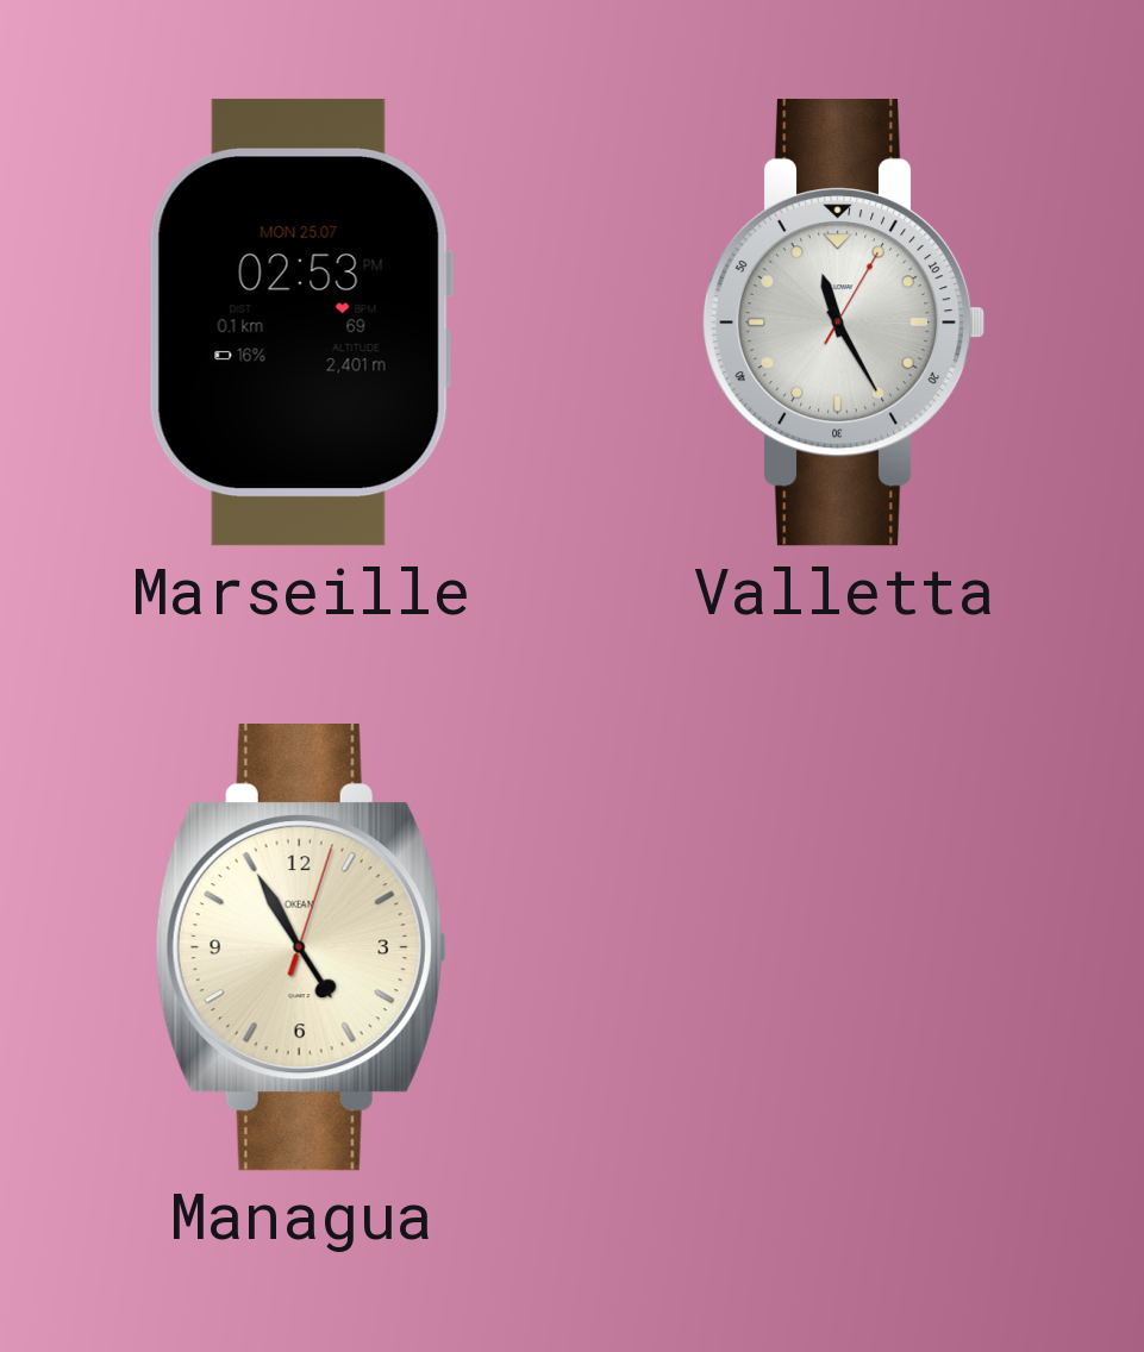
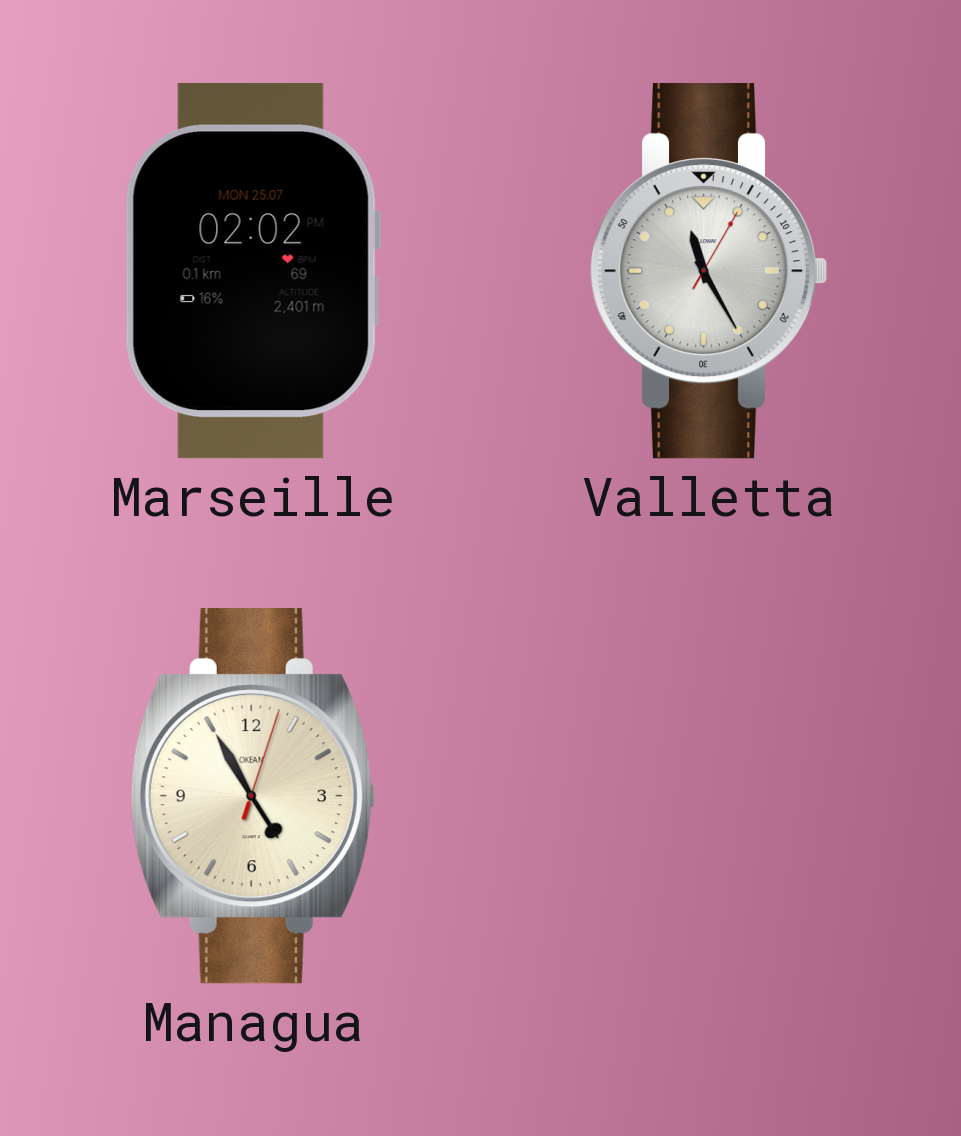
Marseille: 02:53 -> 02:02 (253, 271)
